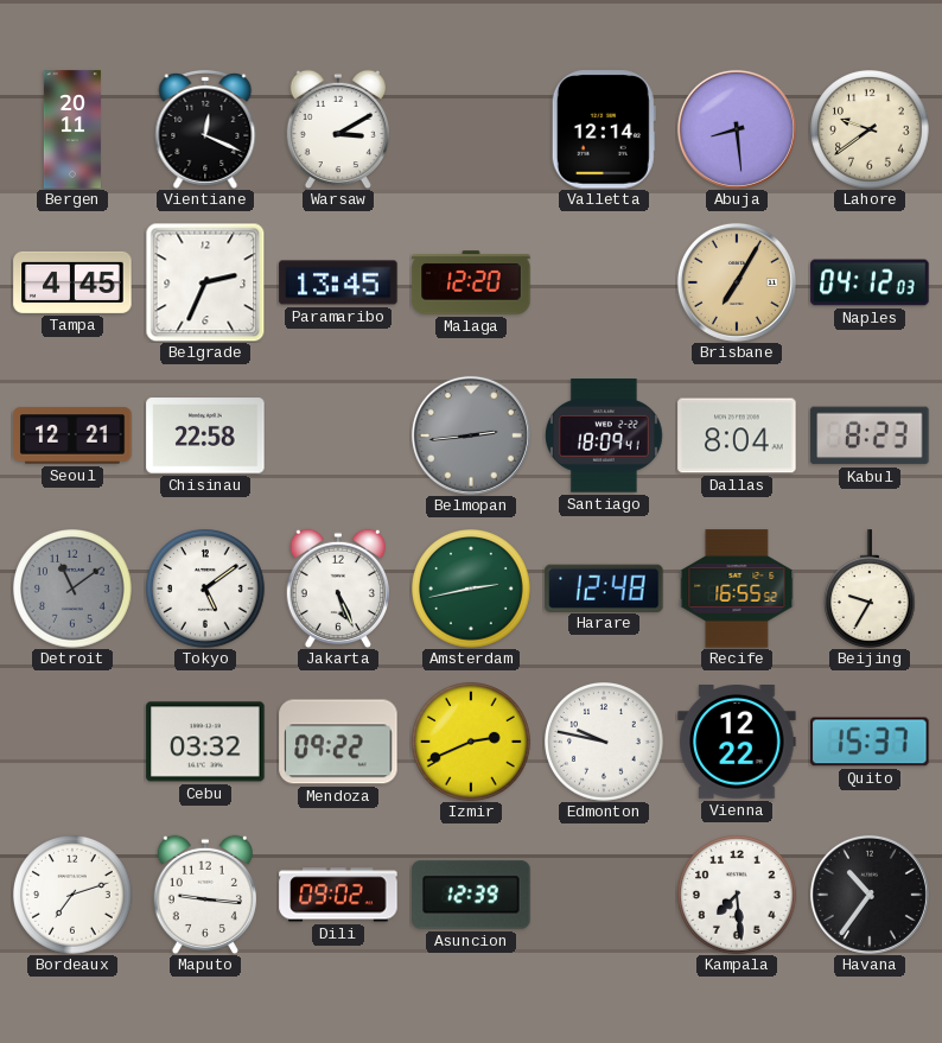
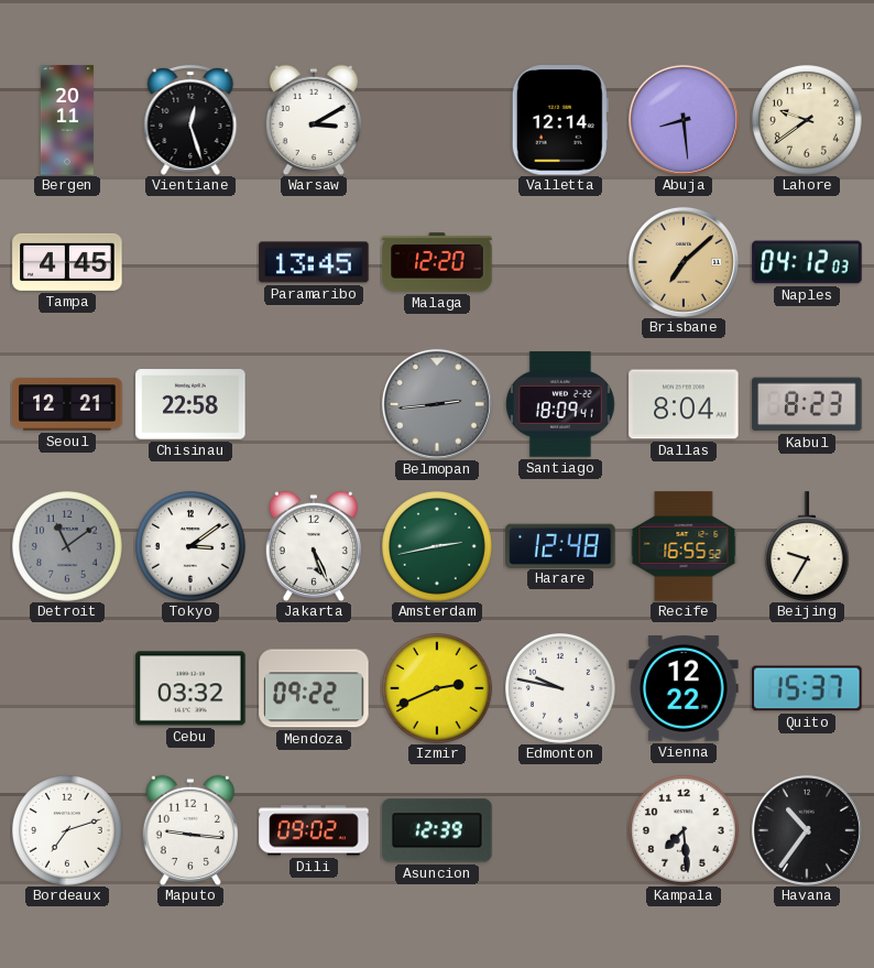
Vientiane: 12:19 -> 12:27 (190, 120)
Belgrade: 2:34 -> none (205, 282)
Brisbane: 7:05 -> 7:08 (684, 262)
Tokyo: 5:09 -> 3:09 (192, 547)
